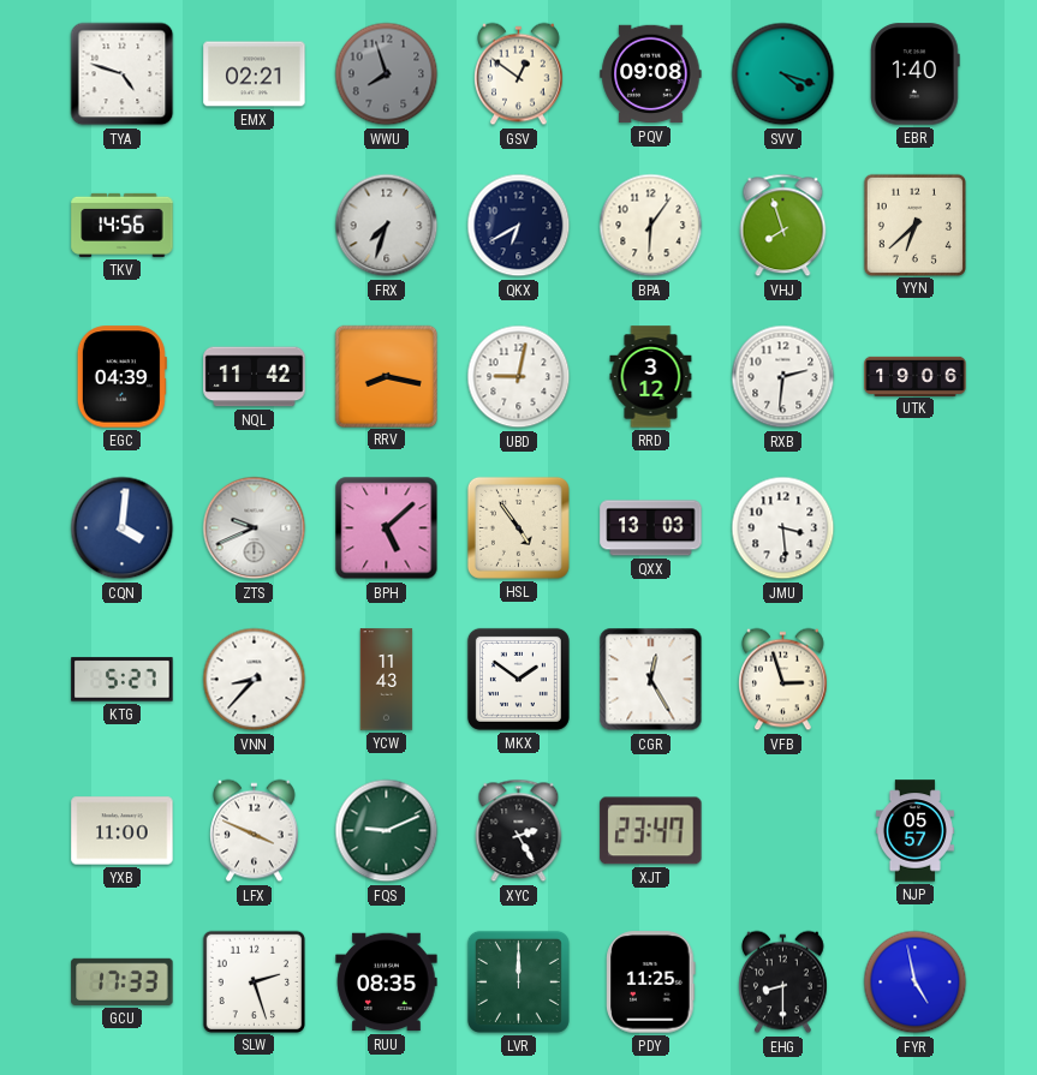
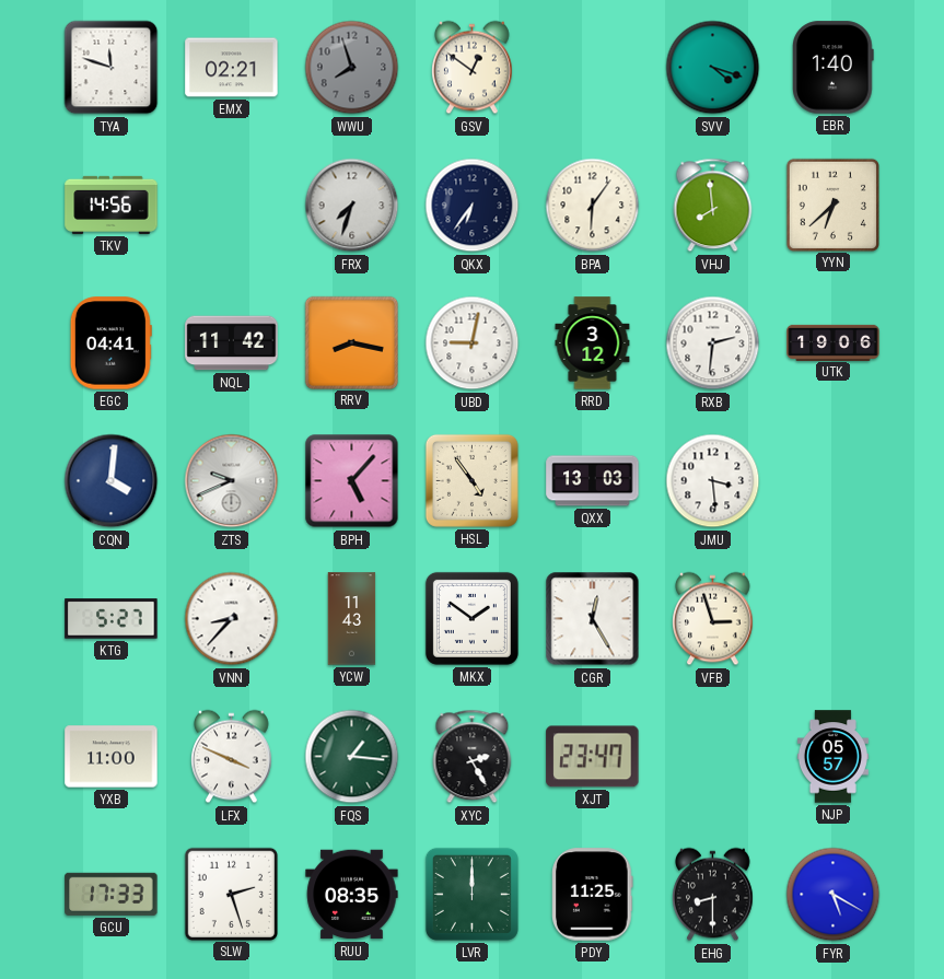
TYA: 4:48 -> 11:48 (112, 68)
PQV: 09:08 -> none (651, 74)
QKX: 6:40 -> 6:36 (473, 206)
VHJ: 7:57 -> 7:59 (713, 206)
EGC: 04:39 -> 04:41 (110, 343)
BPH: 5:08 -> 5:07 (352, 481)
FQS: 9:11 -> 1:16 (352, 757)
FYR: 4:58 -> 5:20 (834, 895)
